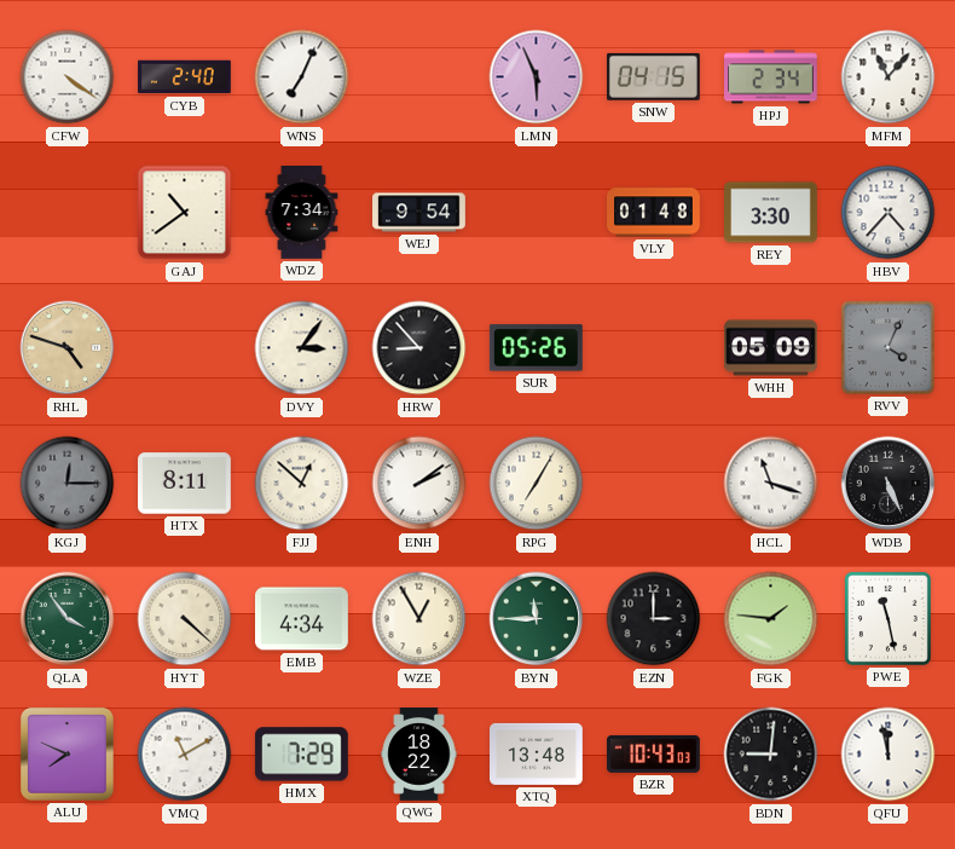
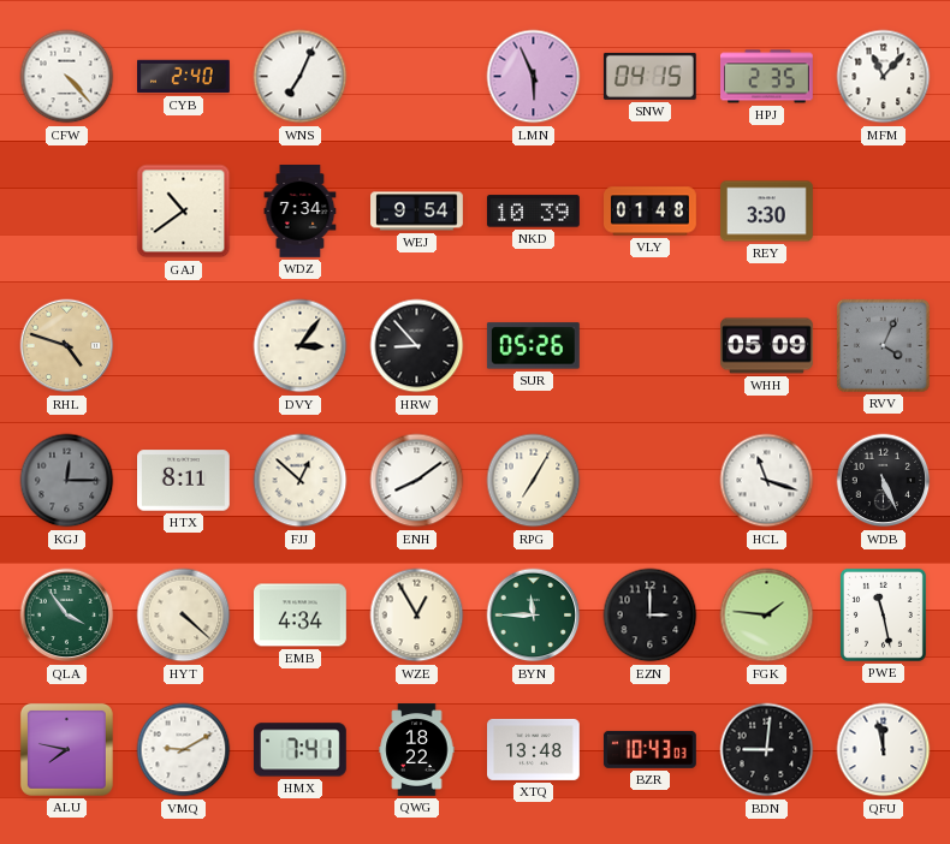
CFW: 4:21 -> 4:23 (67, 77)
HPJ: 2:34 -> 2:35 (767, 77)
NKD: none -> 10:39 (533, 212)
HBV: 4:37 -> none (889, 213)
ENH: 2:09 -> 8:09 (417, 481)
ALU: 7:49 -> 7:47 (66, 749)
VMQ: 11:10 -> 9:10 (184, 750)
HMX: 7:29 -> 7:41 (299, 750)
